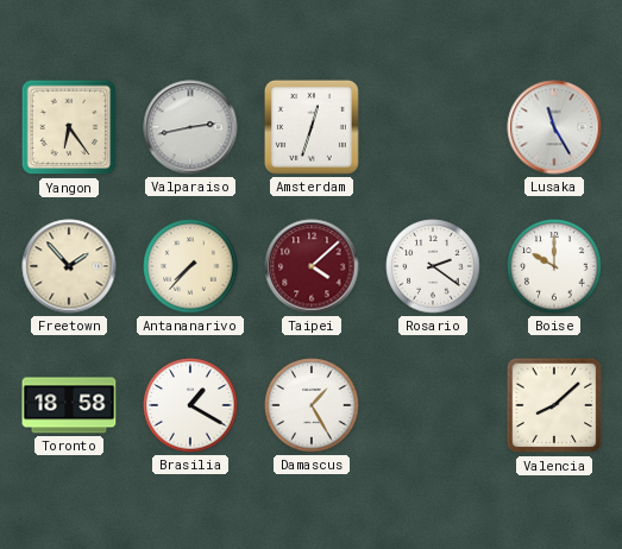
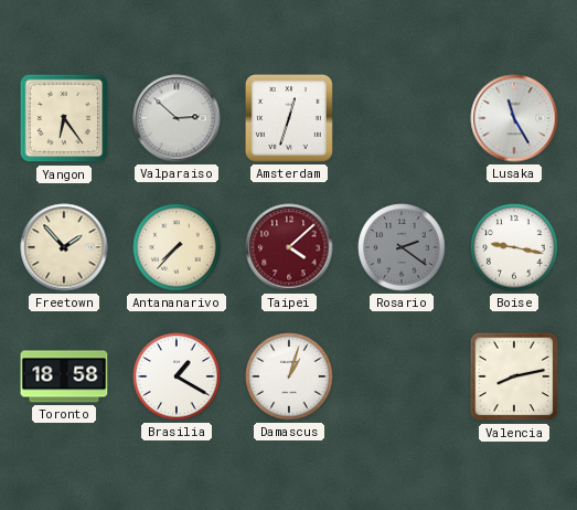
Valparaiso: 2:43 -> 2:52 (177, 118)
Rosario dial: white -> grey (402, 247)
Boise: 10:00 -> 9:17 (514, 247)
Damascus: 1:25 -> 1:03 (289, 376)
Valencia: 8:08 -> 8:13 (514, 376)
